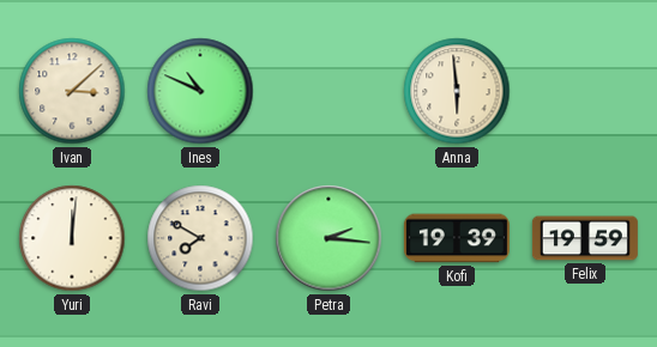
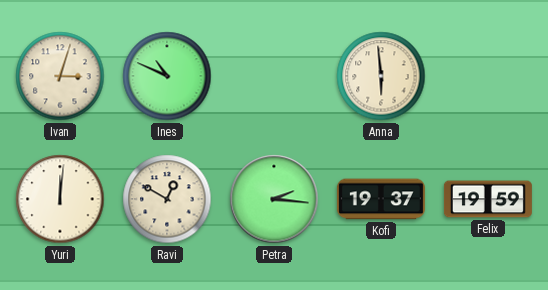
Ivan: 3:08 -> 3:03 (60, 76)
Ravi: 7:50 -> 12:50 (167, 199)
Kofi: 19:39 -> 19:37 (381, 199)
